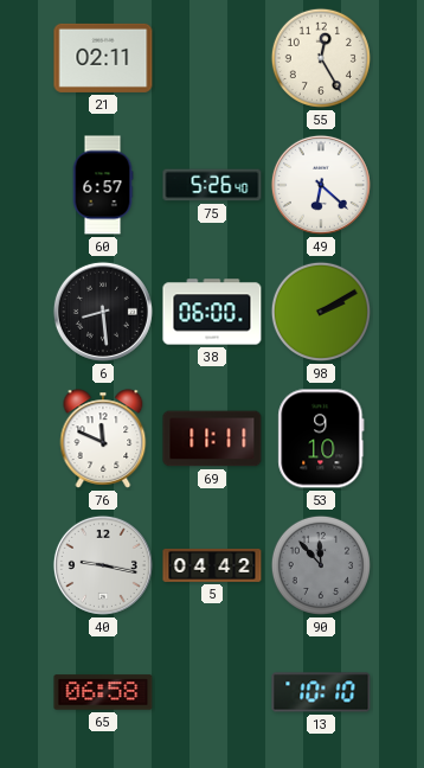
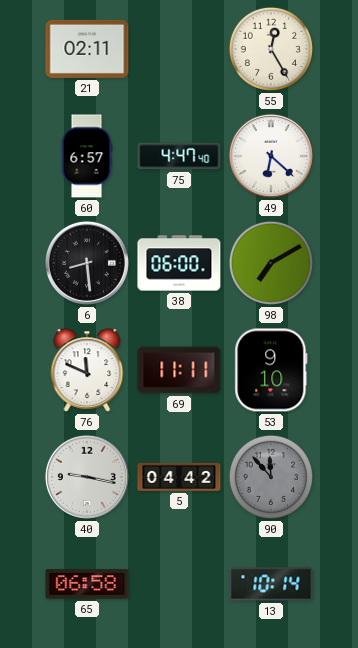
75: 5:26 -> 4:47 (179, 156)
98: 2:10 -> 7:10 (271, 263)
13: 10:10 -> 10:14 (271, 584)
